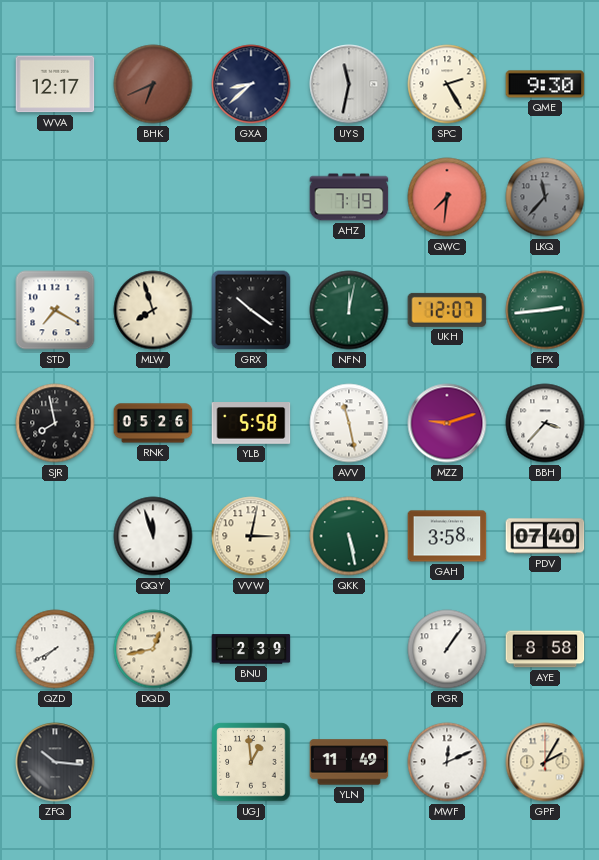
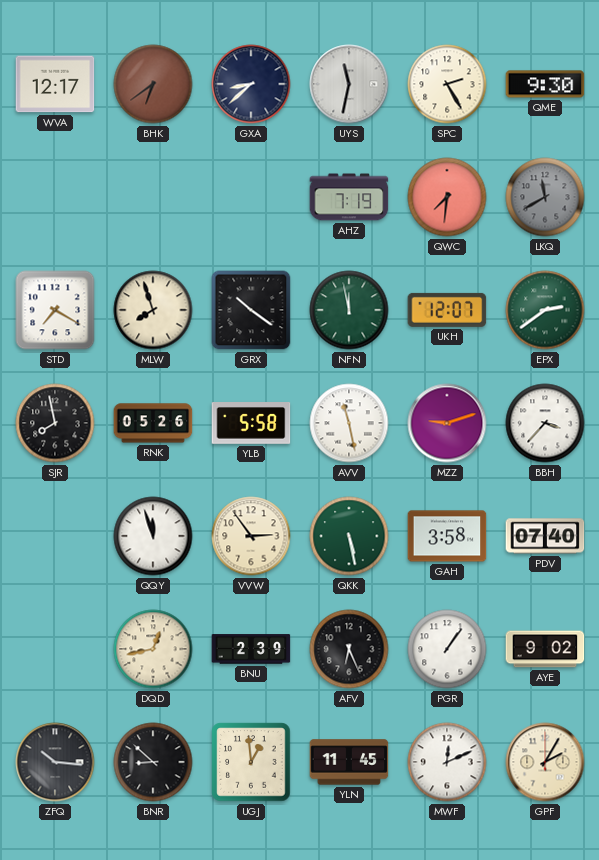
BHK: 6:41 -> 6:39 (153, 84)
LKQ: 11:37 -> 11:40 (545, 197)
NFN: 12:02 -> 11:58 (349, 310)
EPX: 2:44 -> 2:39 (545, 310)
VVW: 3:02 -> 2:54 (251, 536)
QZD: 7:40 -> none (55, 649)
AFV: none -> 6:26 (349, 649)
AYE: 8:58 -> 9:02 (545, 649)
BNR: none -> 8:52 (153, 762)
YLN: 11:49 -> 11:45 (349, 762)
